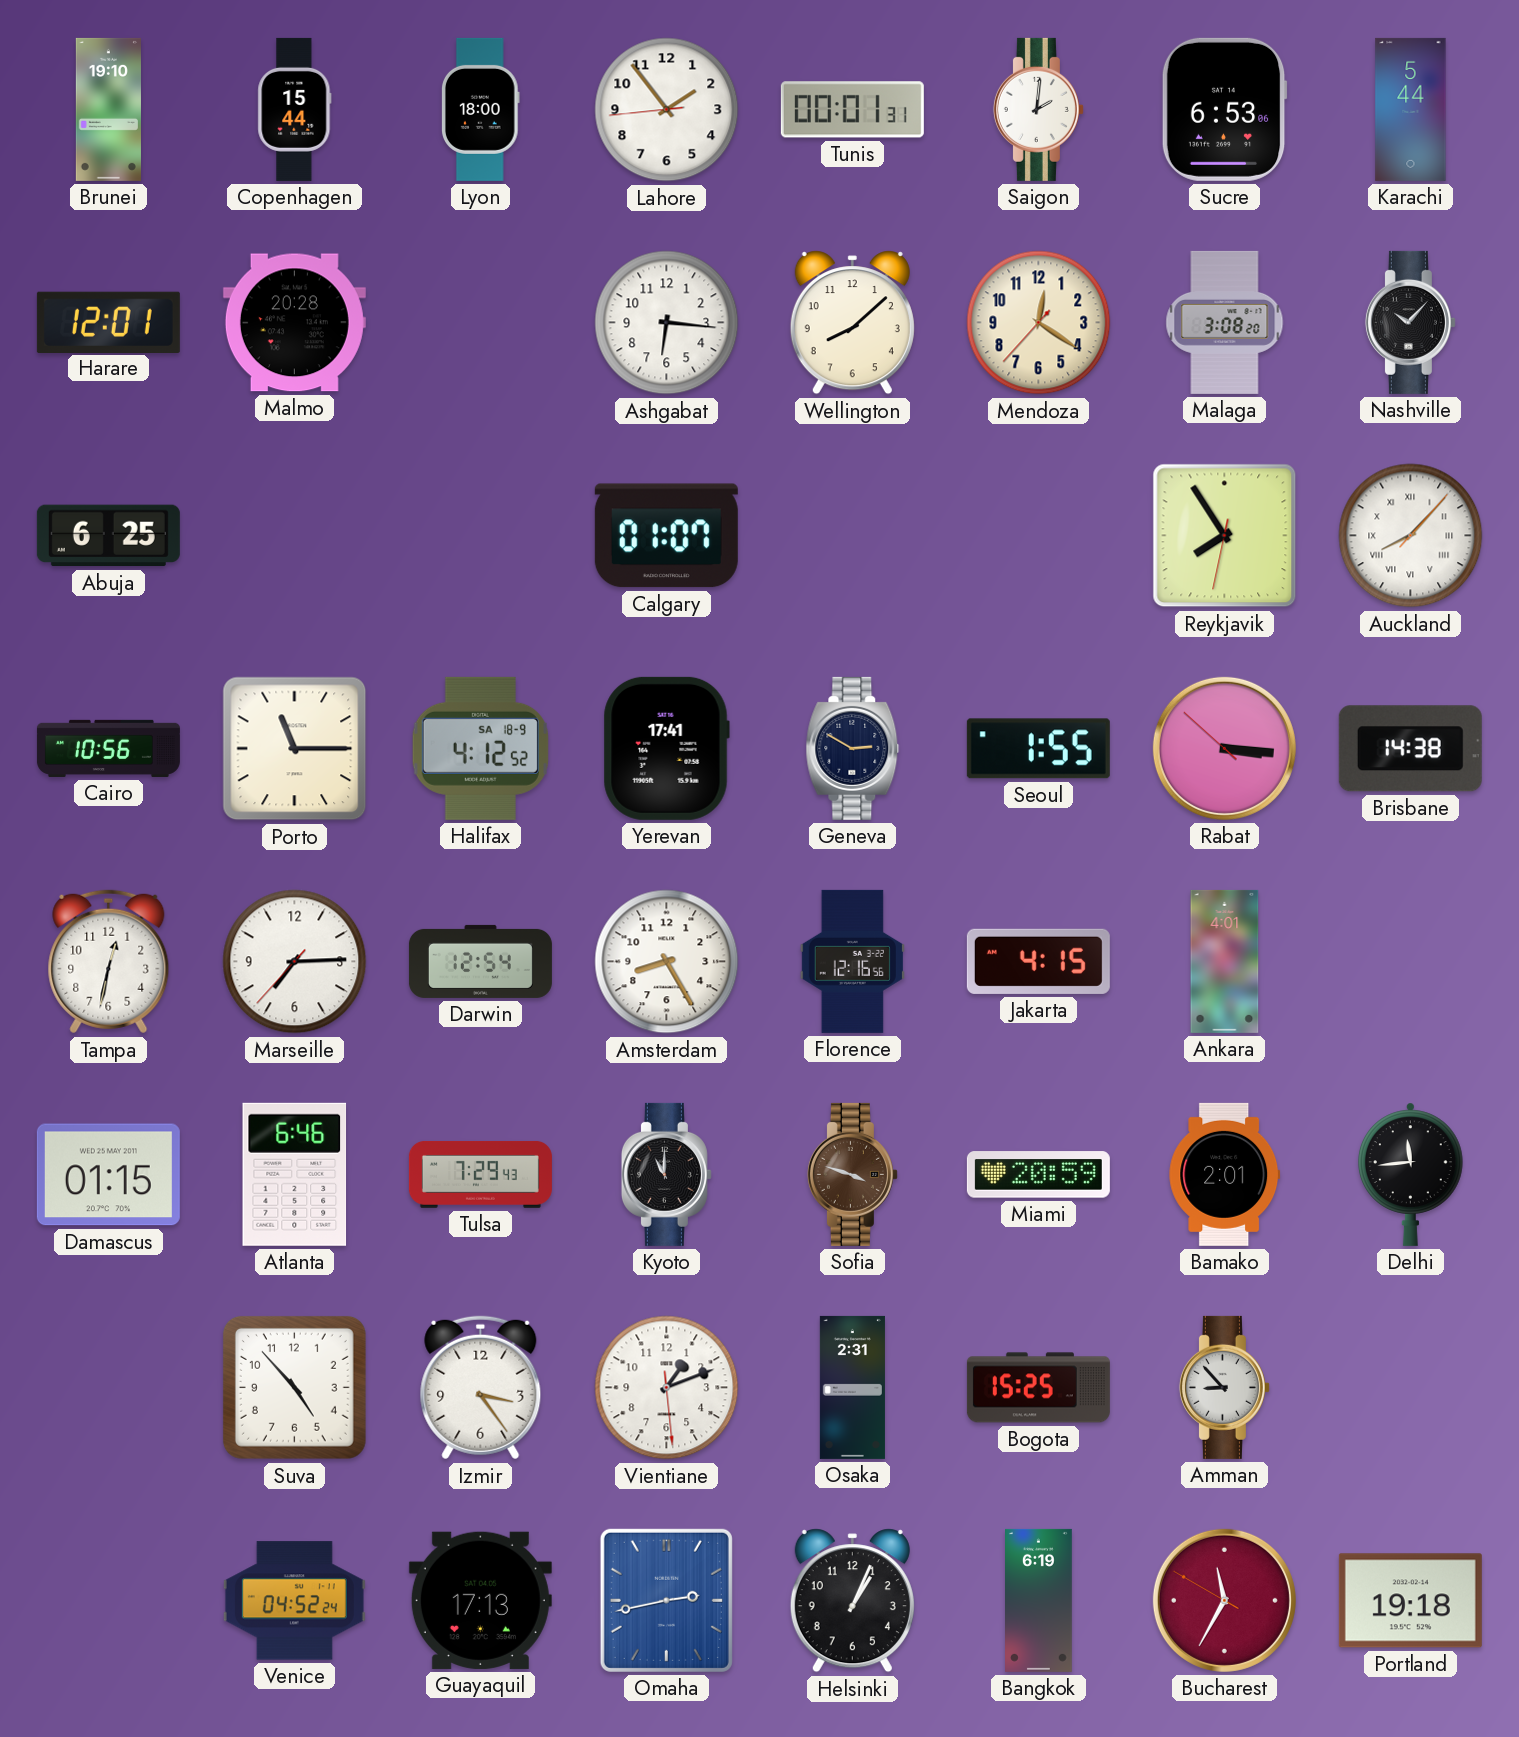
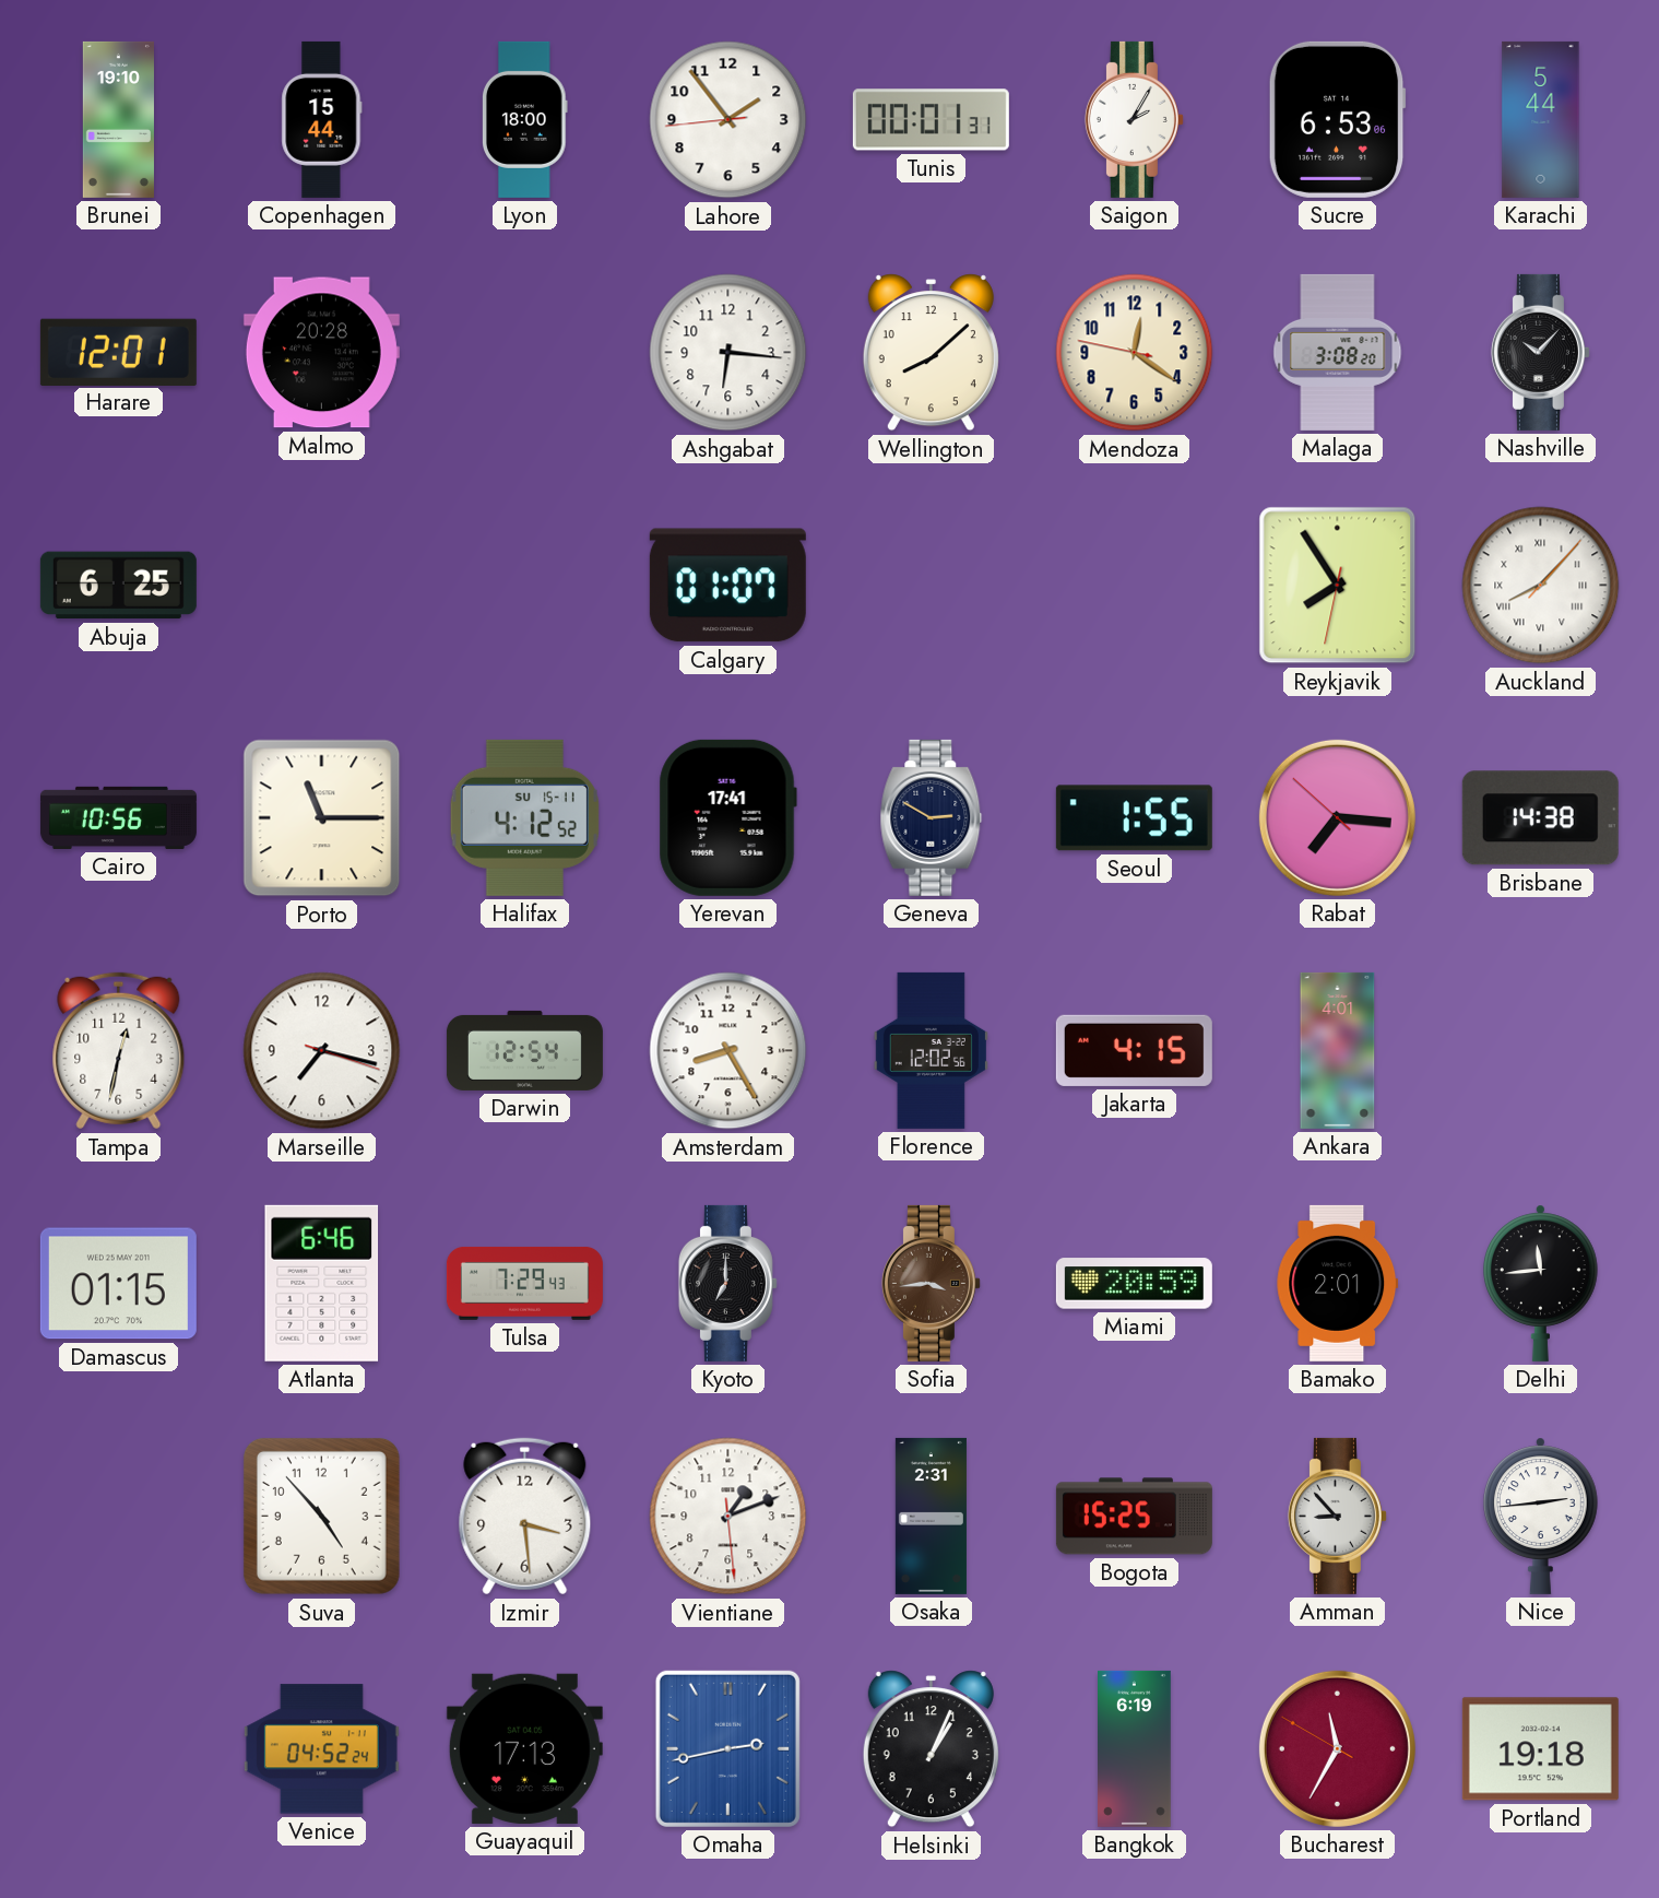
Saigon: 2:01 -> 2:05 (1134, 119)
Mendoza: 12:20:37 -> 12:20:47 (1135, 353)
Halifax date: SA 18-9 -> SU 15-11 (524, 817)
Rabat: 3:15 -> 7:15 (1337, 817)
Marseille: 7:14 -> 7:17 (322, 1051)
Florence: 12:16 -> 12:02 (931, 1050)
Kyoto: 11:00 -> 7:00 (727, 1283)
Sofia: 3:48 -> 3:44 (931, 1283)
Izmir: 3:24 -> 3:29 (525, 1517)
Nice: none -> 2:44 (1541, 1516)
